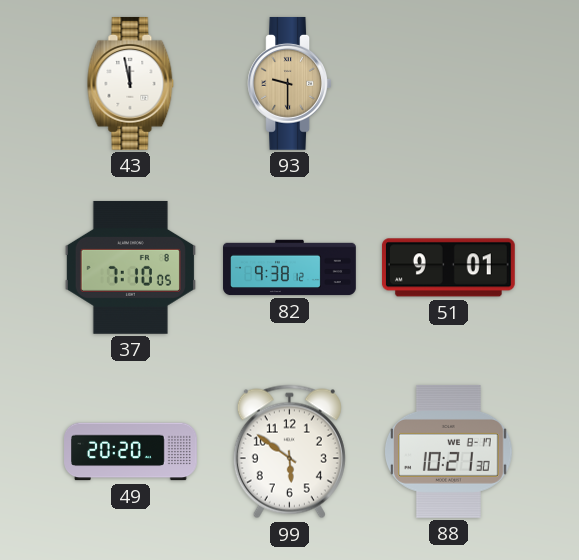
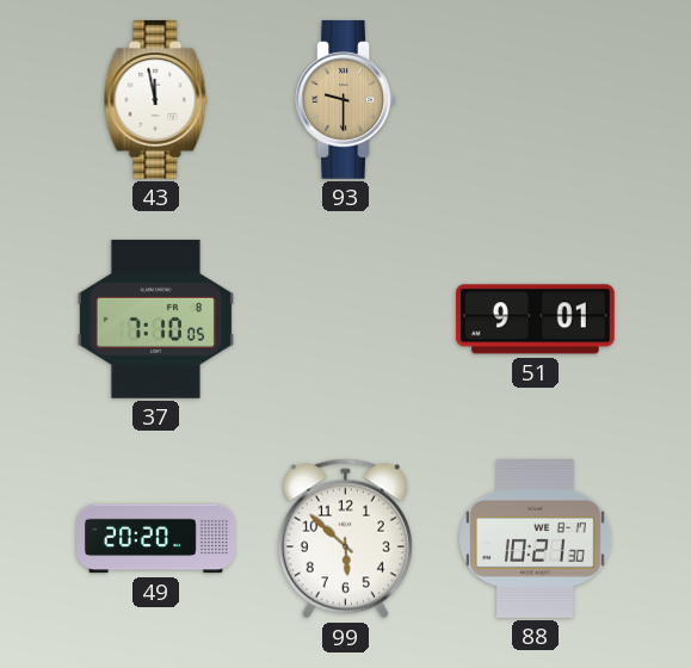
82: 9:38 -> none (290, 268)
99: 5:51 -> 5:52 (345, 539)
